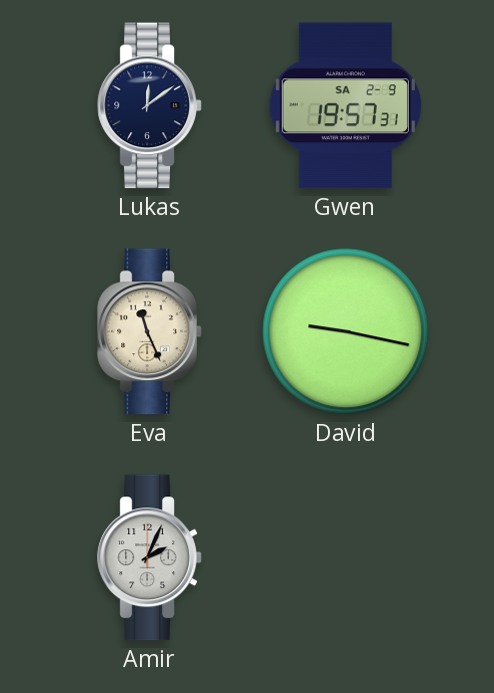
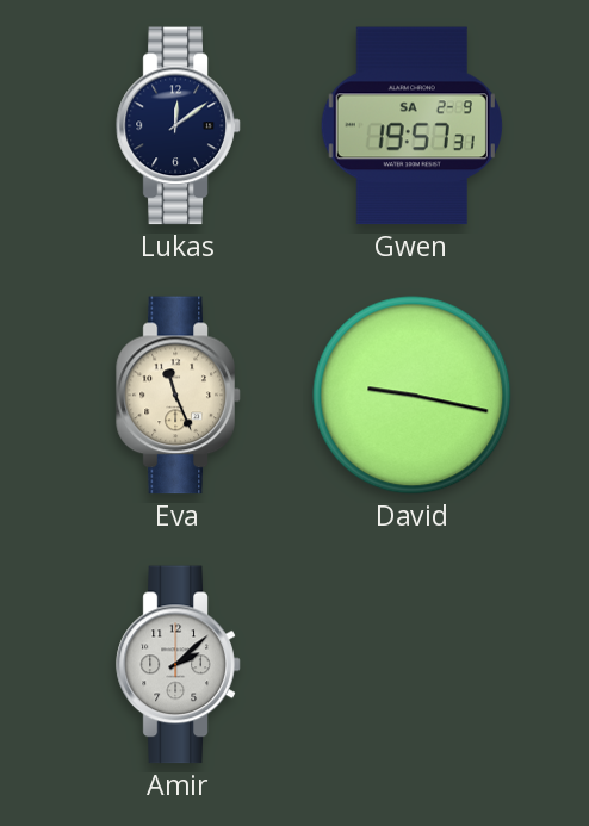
Amir: 2:04 -> 2:08 (179, 665)
